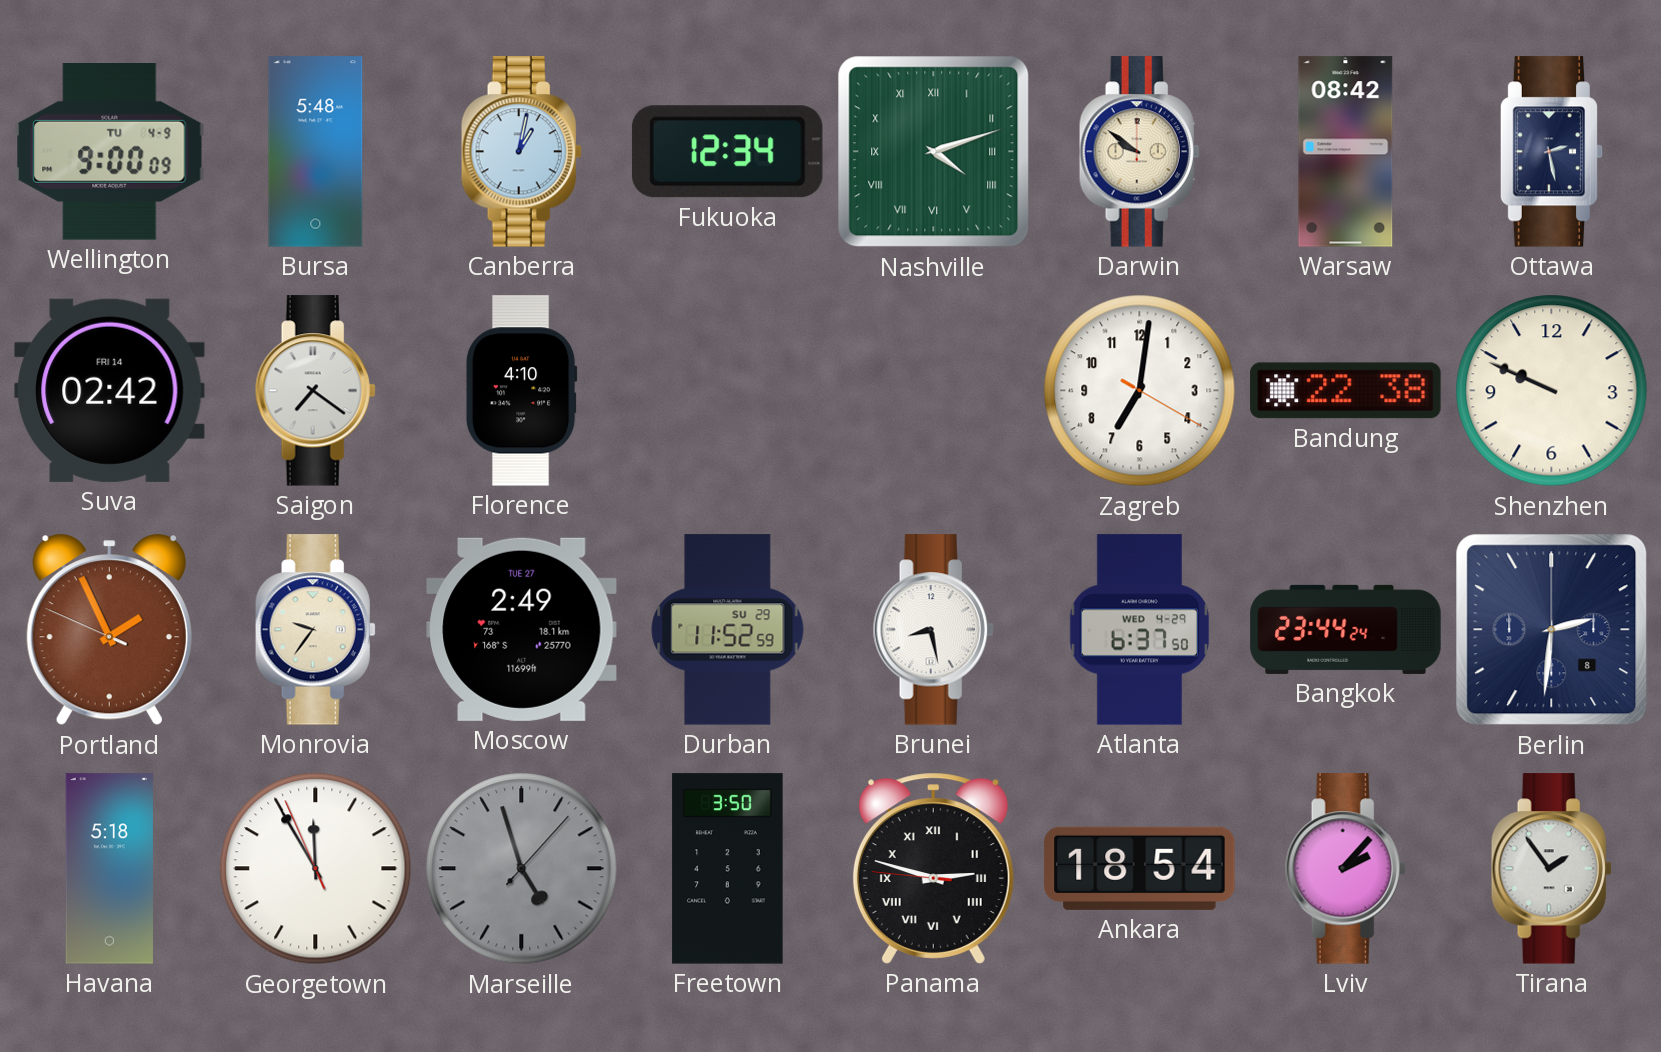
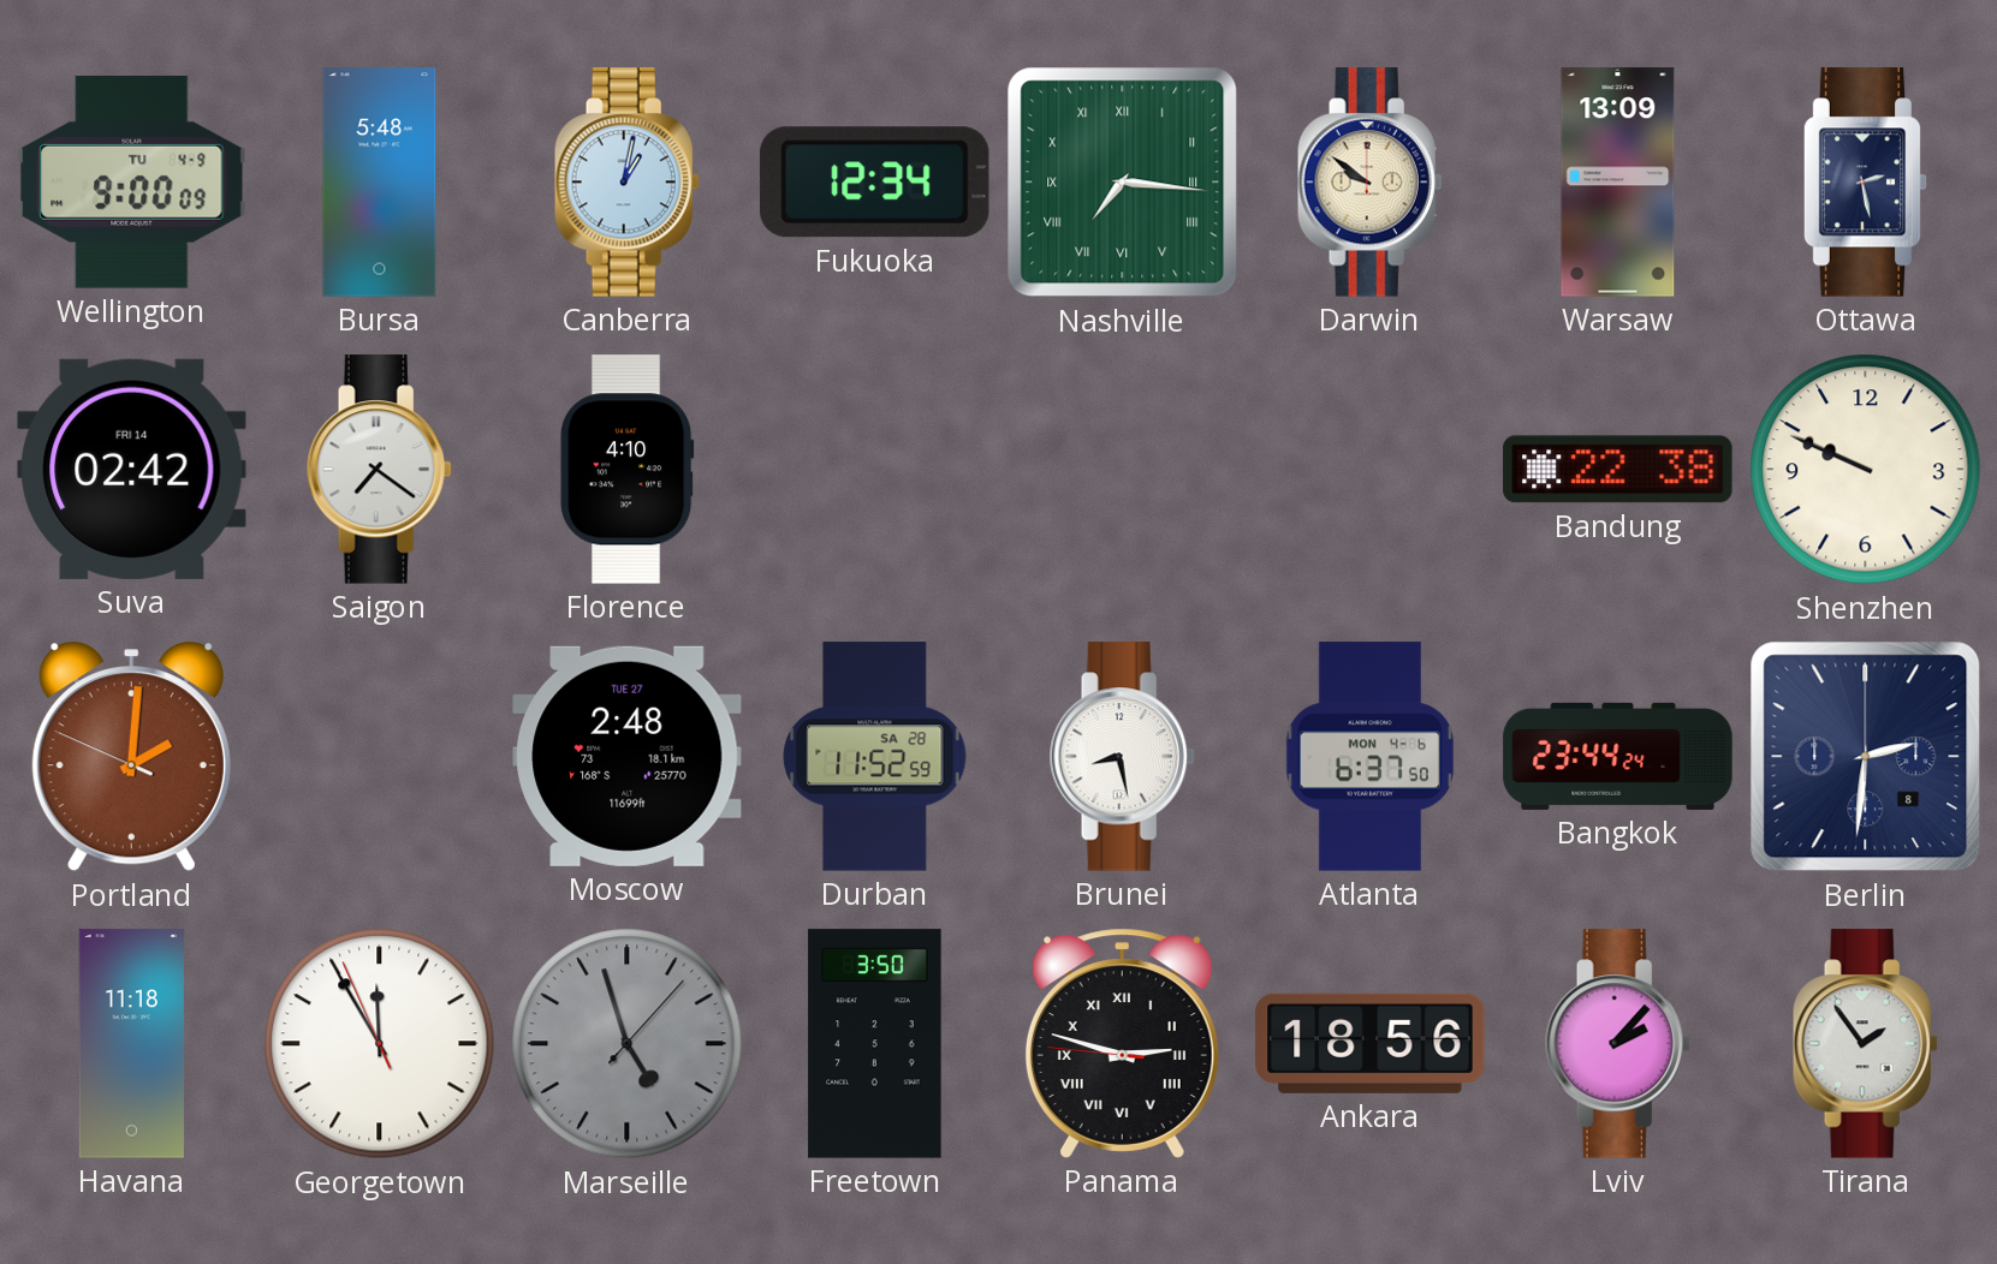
Nashville: 4:12 -> 7:16 (1123, 183)
Warsaw: 08:42 -> 13:09 (1618, 183)
Zagreb: 7:01 -> none (1140, 391)
Portland: 1:55 -> 2:00 (131, 757)
Monrovia: 9:36 -> none (315, 630)
Moscow: 2:49 -> 2:48 (628, 756)
Durban date: SU 29 -> SA 28 (875, 757)
Atlanta date: WED 4-29 -> MON 4-6 (1369, 757)
Havana: 5:18 -> 11:18 (131, 1044)
Ankara: 18:54 -> 18:56 (1371, 1043)
